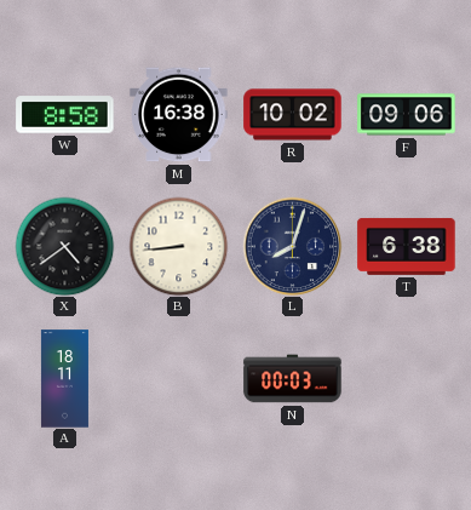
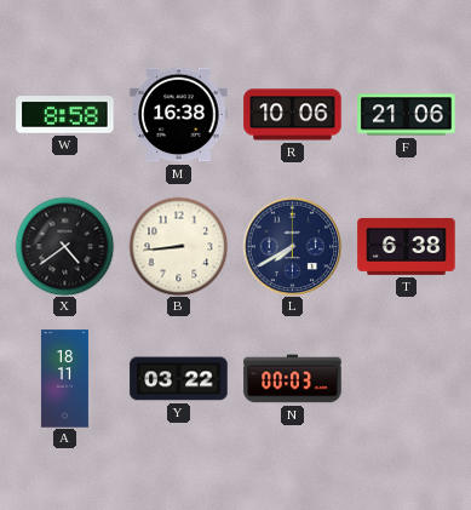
R: 10:02 -> 10:06 (293, 115)
F: 09:06 -> 21:06 (407, 115)
L: 8:03 -> 7:40 (292, 246)
Y: none -> 03:22 (179, 379)
